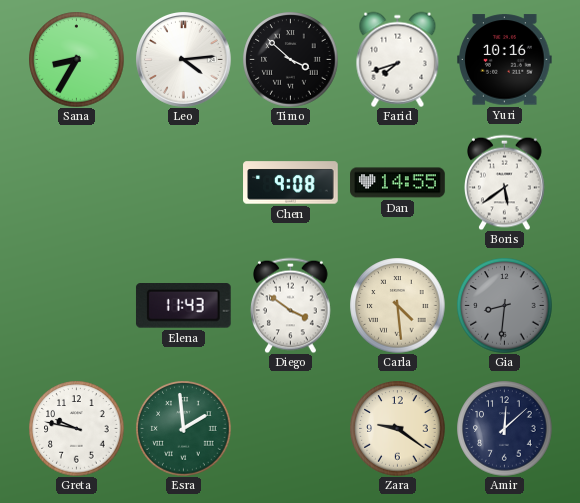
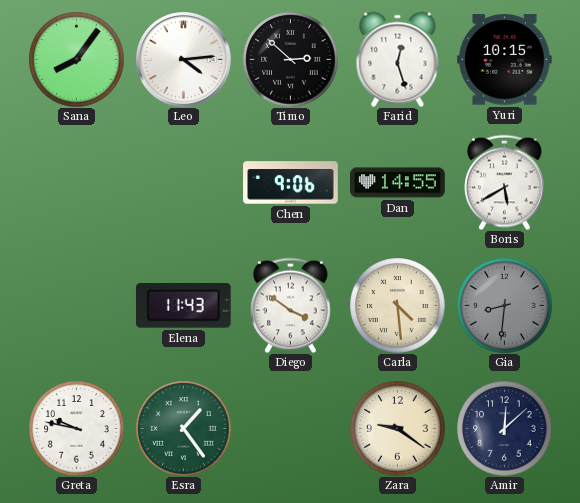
Sana: 8:35 -> 8:06 (76, 59)
Timo: 3:52 -> 2:52 (290, 59)
Farid: 7:42 -> 12:27 (398, 59)
Yuri: 10:16 -> 10:15 (505, 60)
Chen: 9:08 -> 9:06 (291, 183)
Boris: 5:39 -> 5:40 (505, 182)
Esra: 1:59 -> 1:24 (183, 428)
